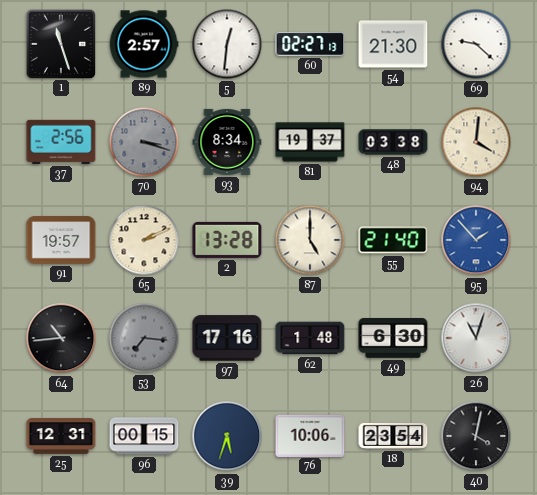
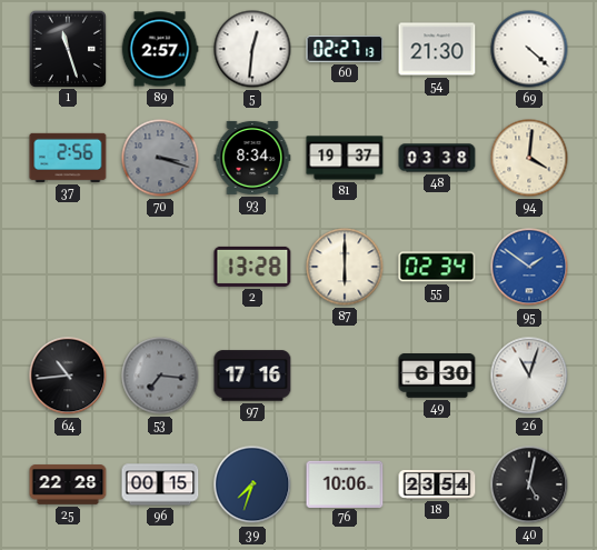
69: 9:22 -> 4:22 (529, 49)
91: 19:57 -> none (61, 240)
65: 2:11 -> none (144, 240)
87: 5:00 -> 6:00 (345, 267)
55: 21:40 -> 02:34 (437, 267)
95: 1:53 -> 1:51 (529, 267)
62: 1:48 -> none (310, 338)
25: 12:31 -> 22:28 (68, 484)
39: 5:33 -> 7:33 (252, 484)
40: 4:02 -> 5:02 (529, 484)
